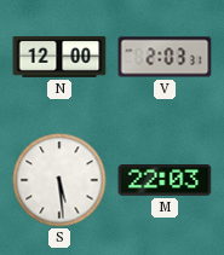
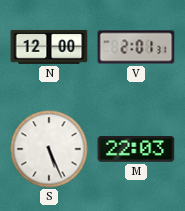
V: 2:03 -> 2:01 (136, 47)
S: 5:29 -> 5:26 (49, 149)
